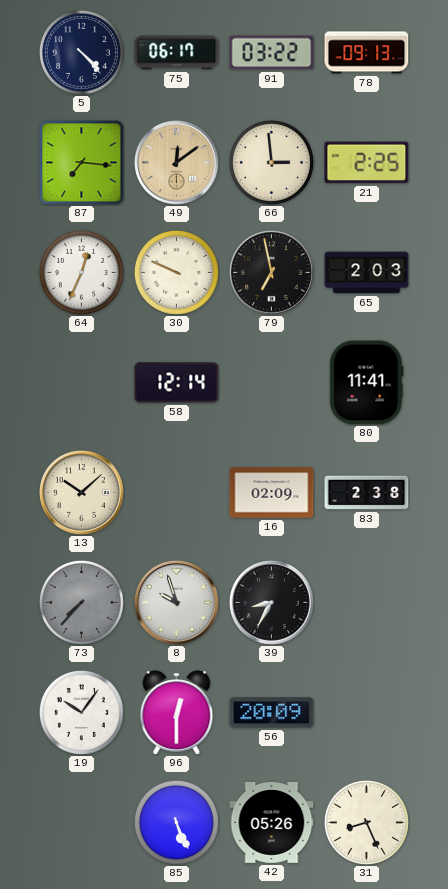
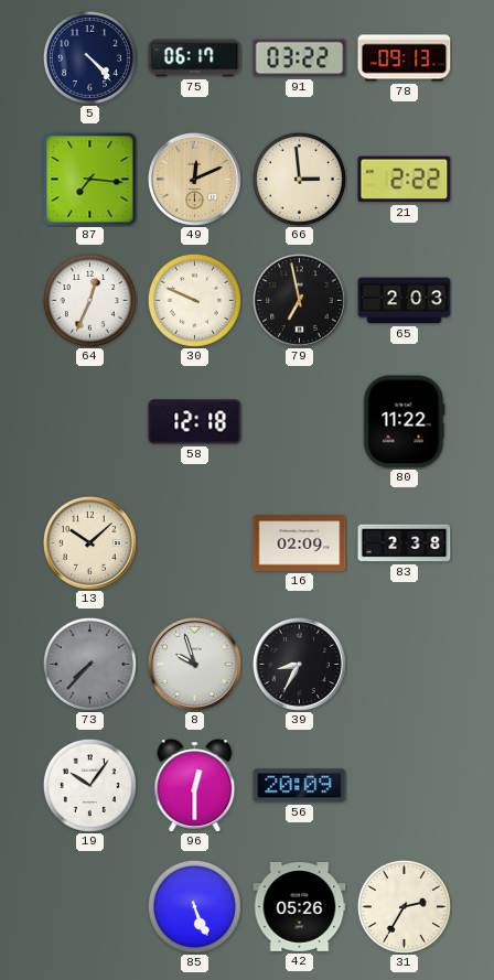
49: 12:09 -> 12:11 (194, 179)
21: 2:25 -> 2:22 (405, 180)
58: 12:14 -> 12:18 (195, 422)
80: 11:41 -> 11:22 (405, 422)
31: 8:26 -> 2:35 (404, 906)
